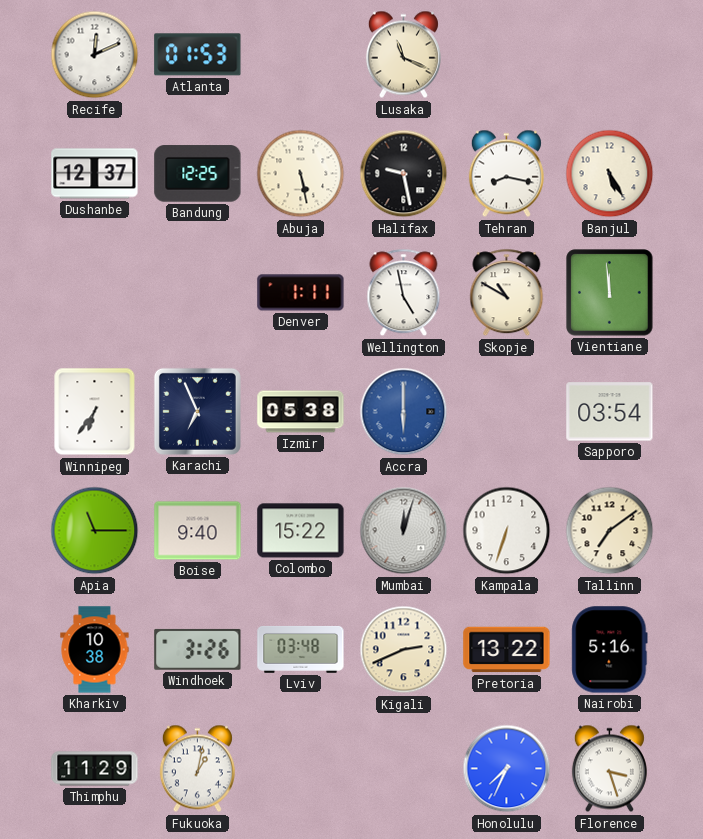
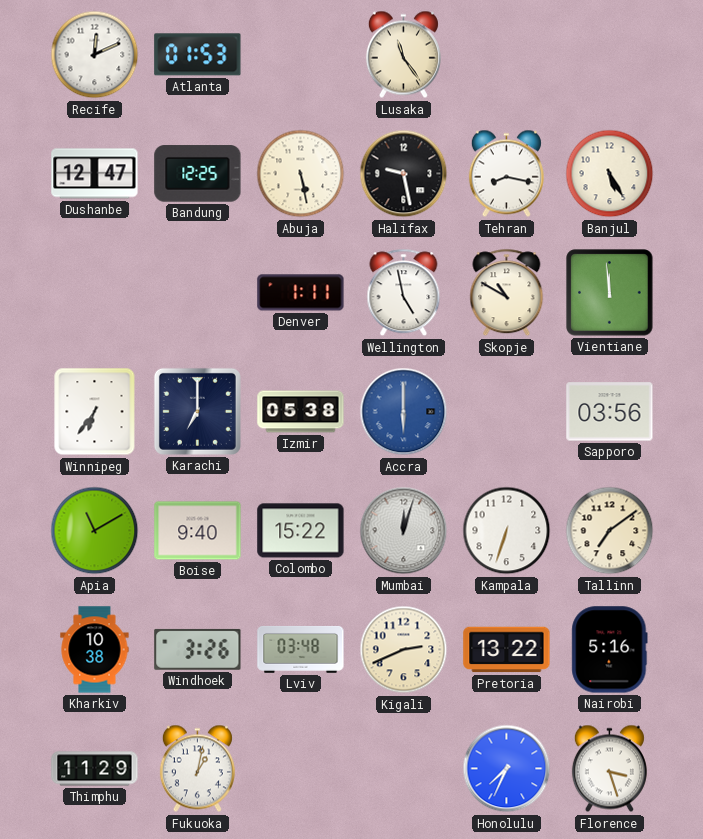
Lusaka: 11:19 -> 11:24 (403, 55)
Dushanbe: 12:37 -> 12:47 (95, 174)
Karachi: 6:56 -> 7:00 (197, 411)
Sapporo: 03:54 -> 03:56 (610, 412)
Apia: 11:15 -> 11:10 (95, 531)
